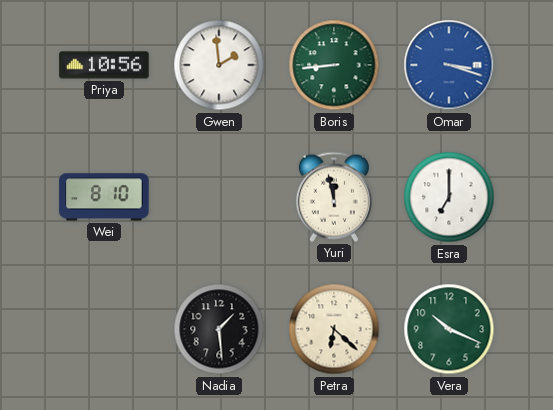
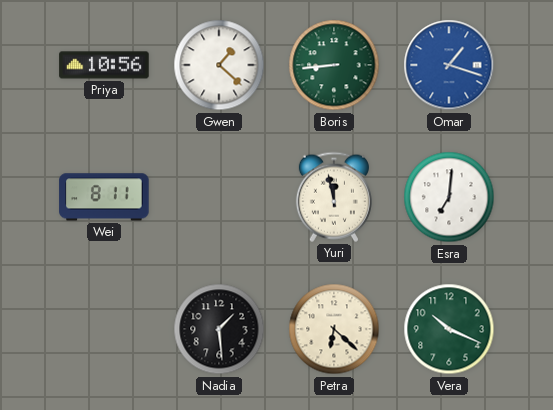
Gwen: 1:59 -> 1:22 (219, 65)
Omar: 3:18 -> 1:18 (449, 65)
Wei: 8:10 -> 8:11 (104, 197)
Esra: 7:00 -> 7:01 (449, 197)
